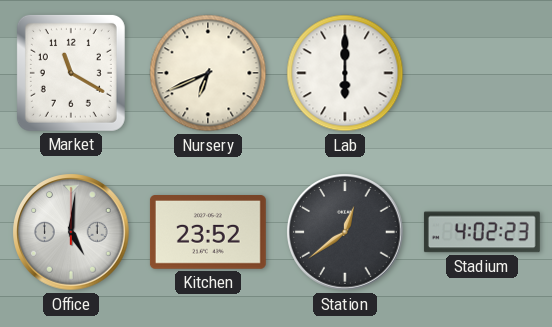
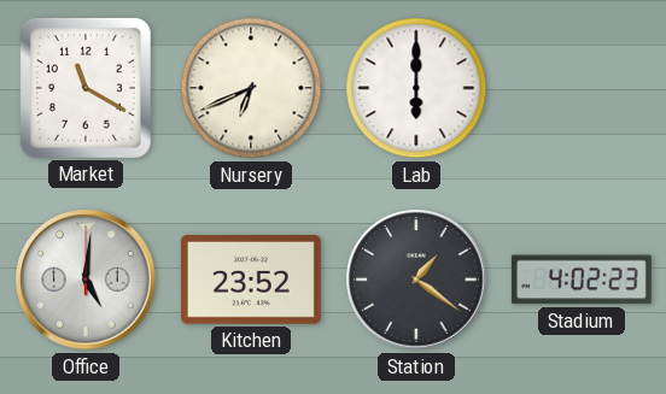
Station: 12:39 -> 1:21 (416, 280)
